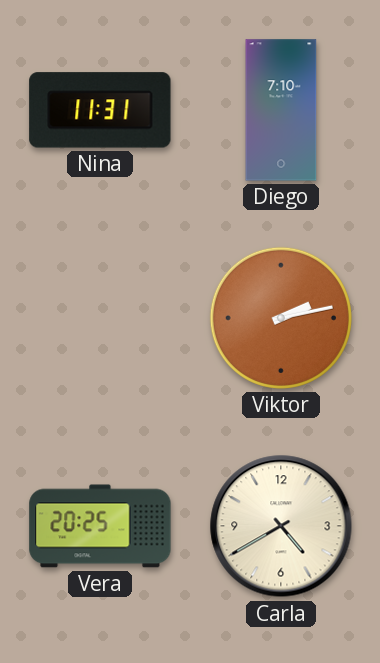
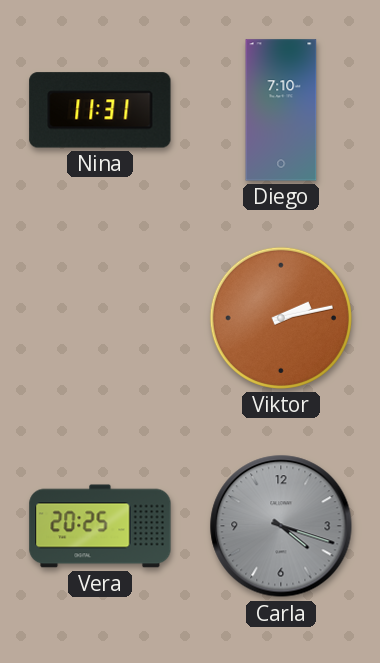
Carla: 4:40 -> 4:18 (281, 526)
Carla dial: cream -> grey (281, 526)
